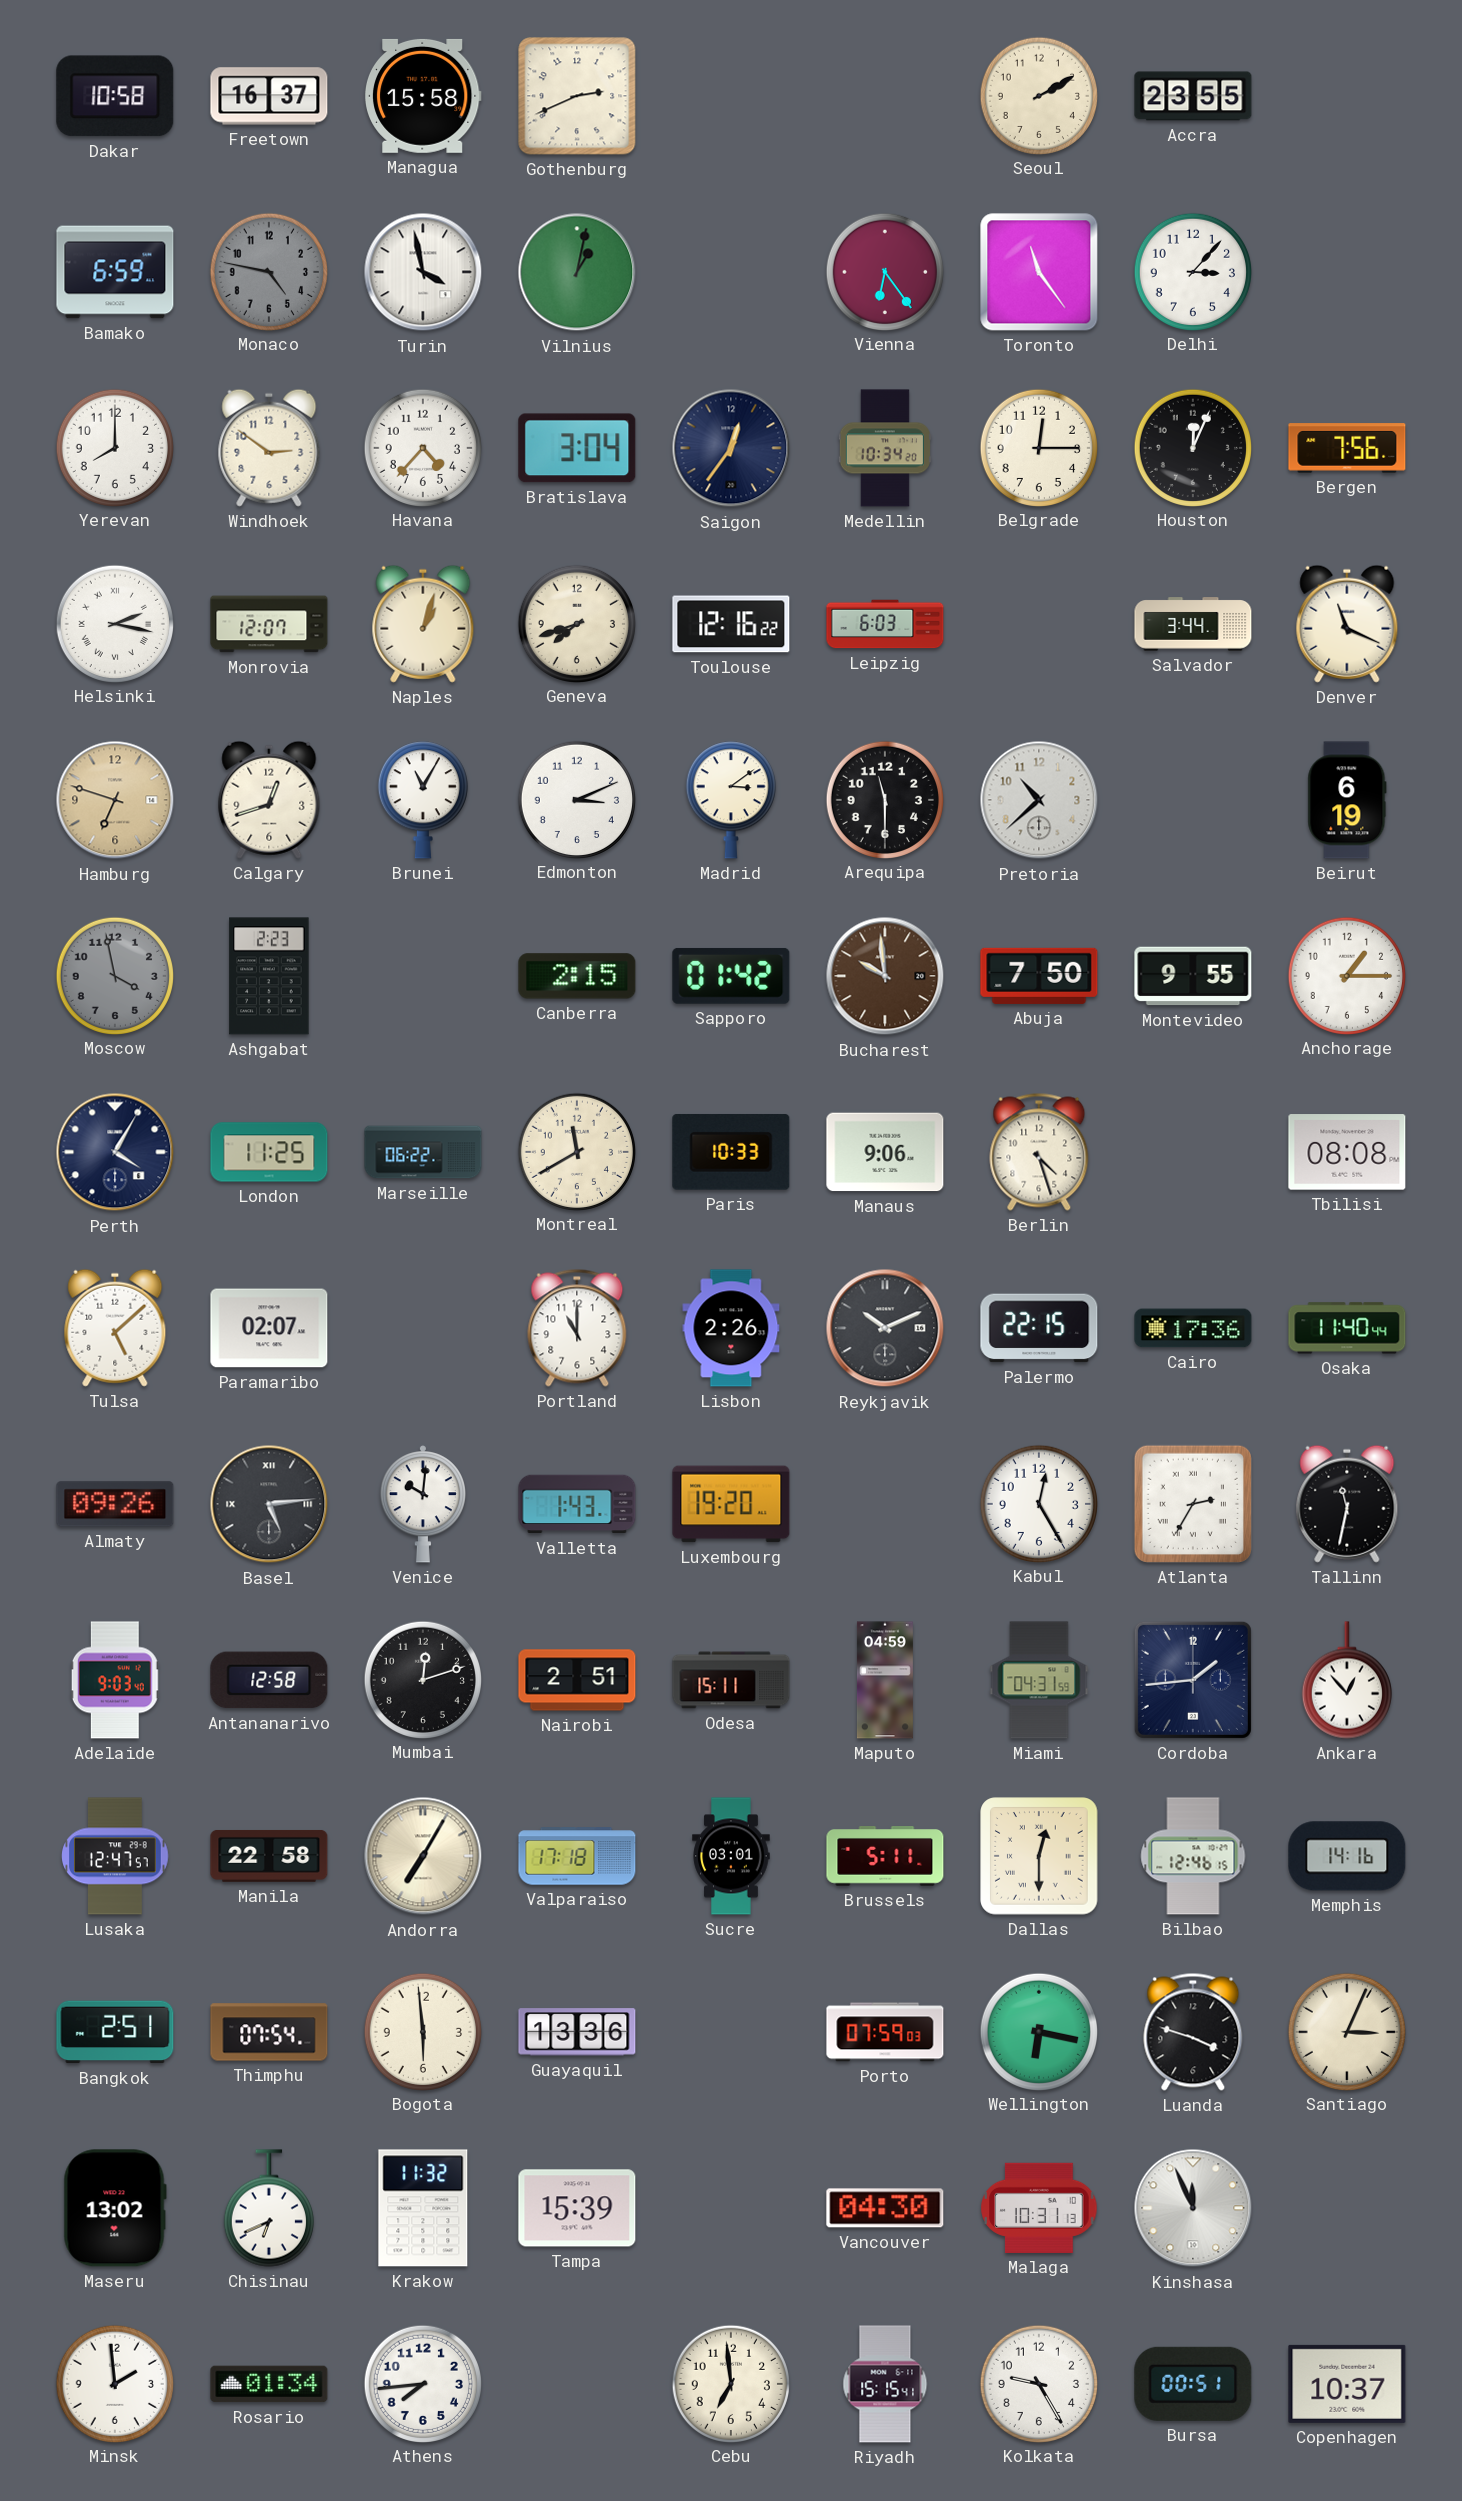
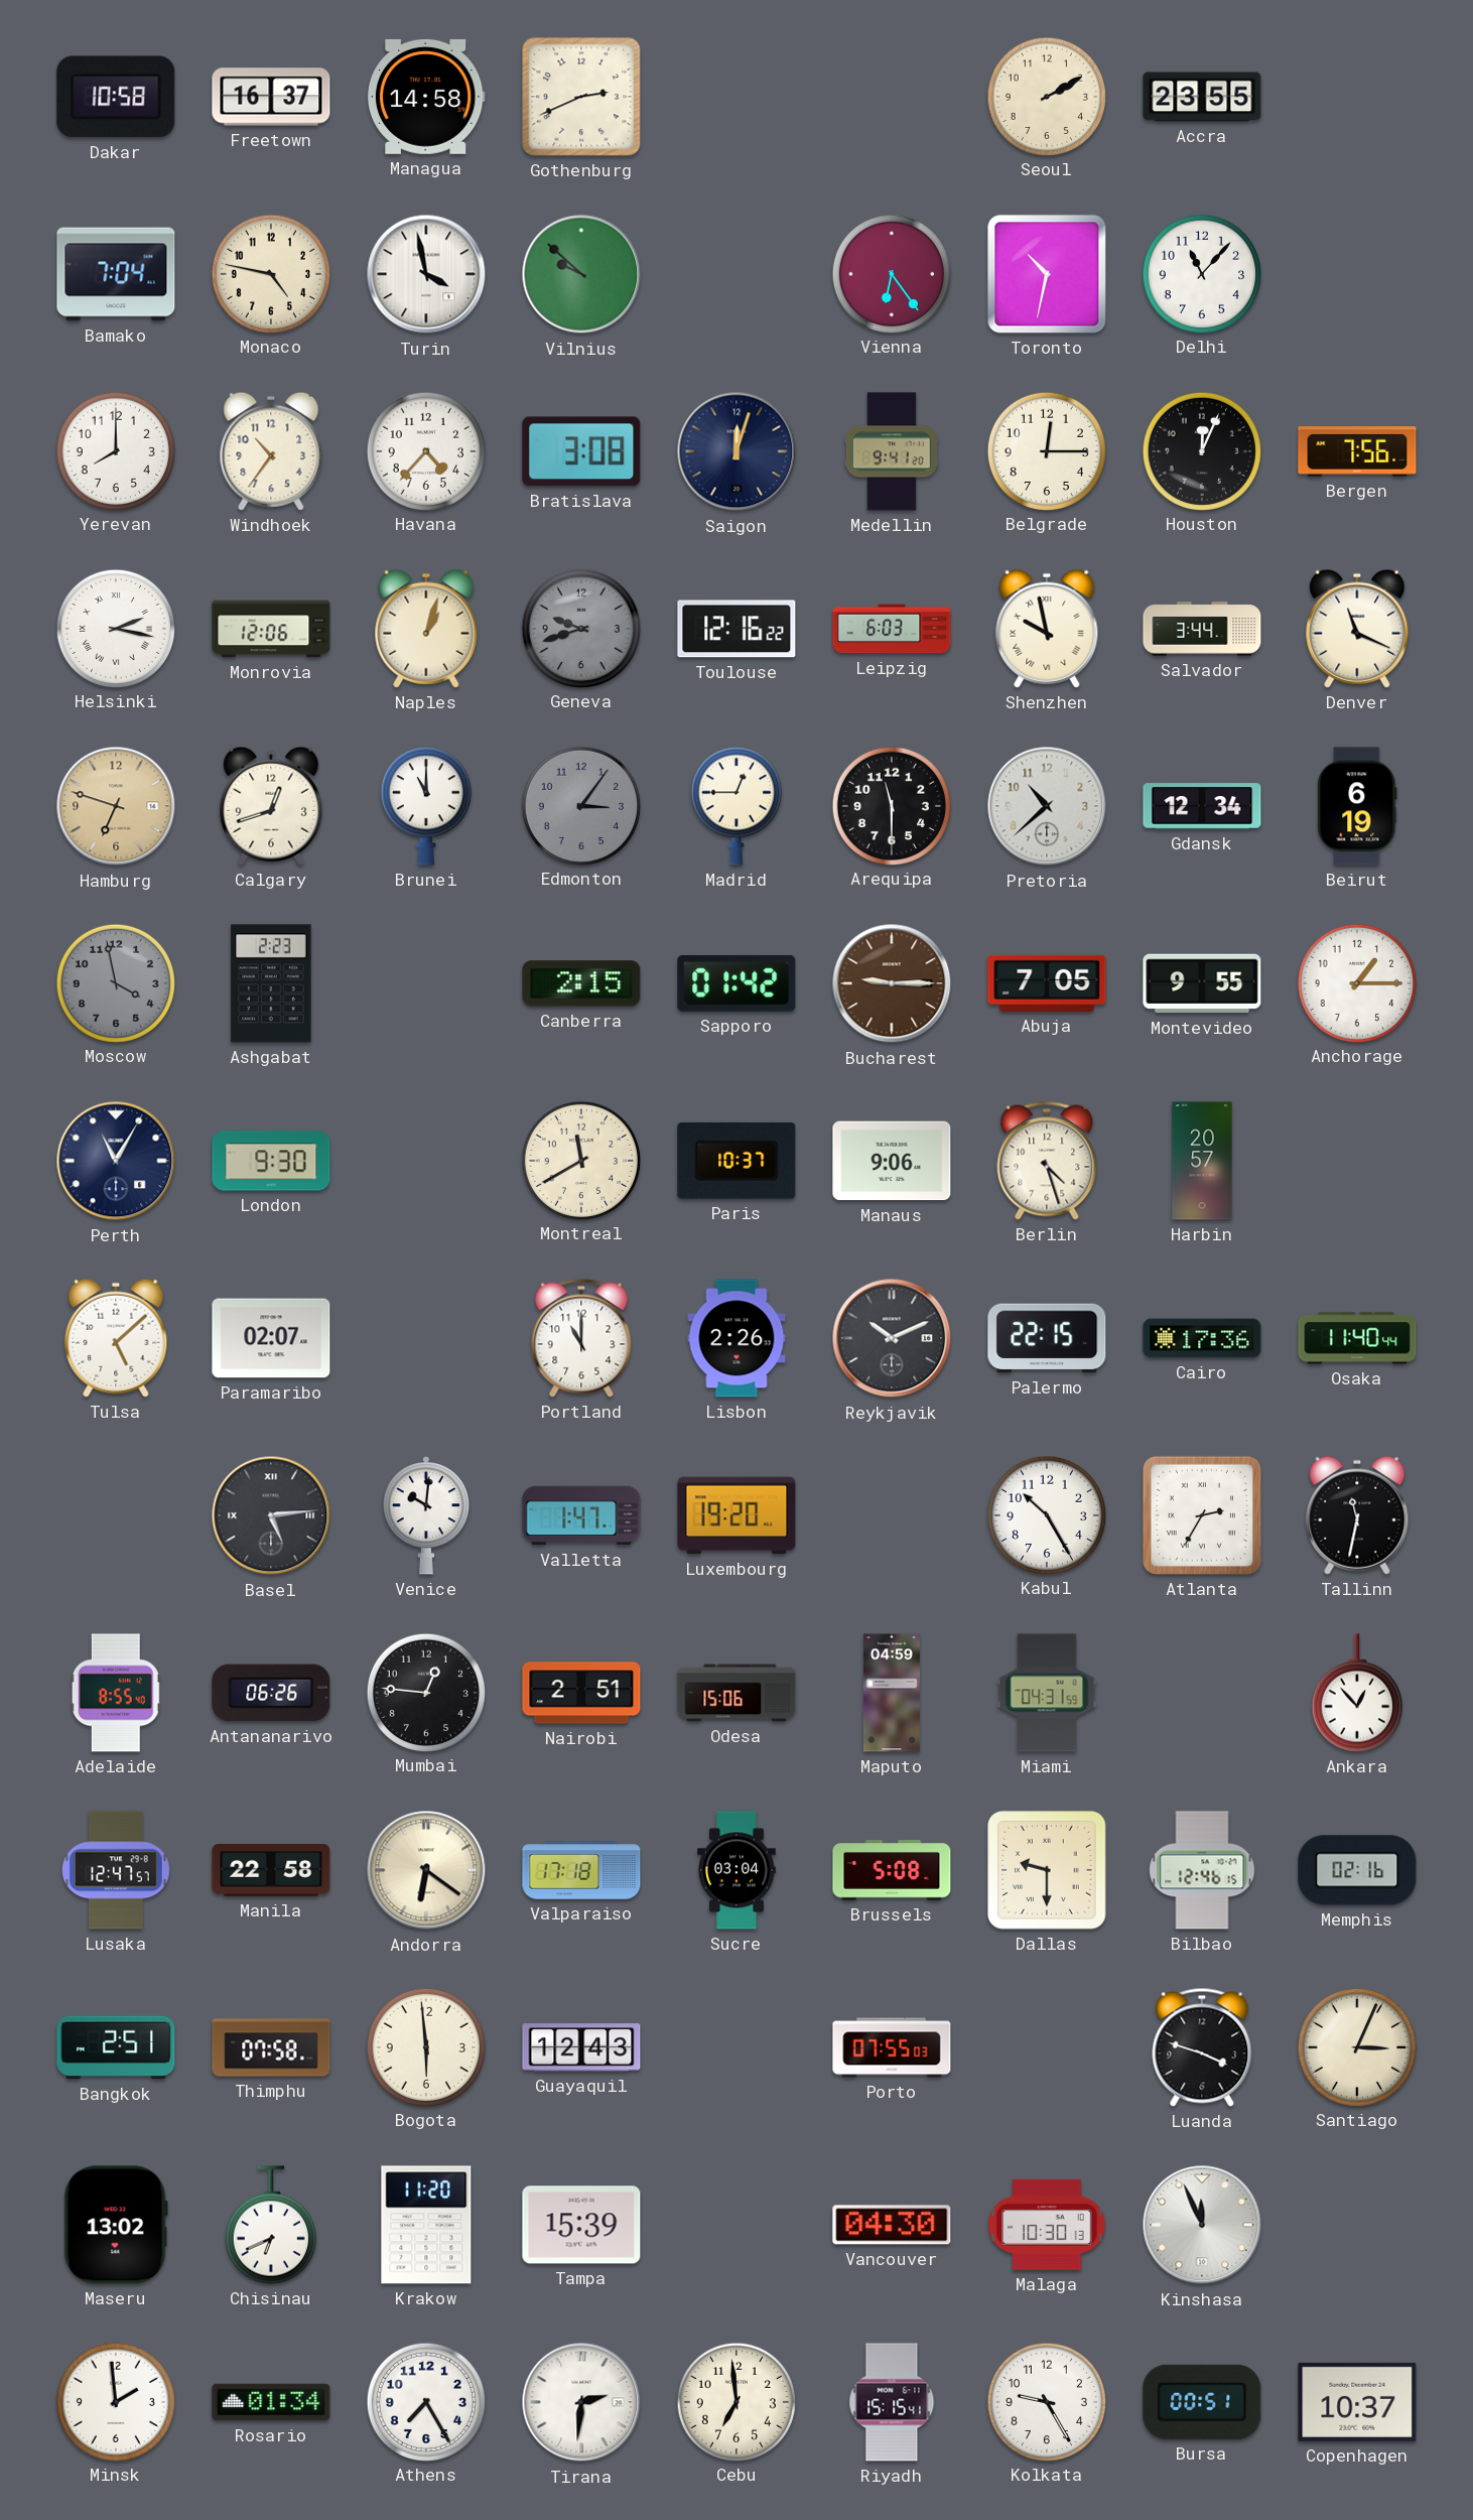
Managua: 15:58 -> 14:58 (426, 97)
Bamako: 6:59 -> 7:04 (116, 274)
Monaco dial: grey -> cream (270, 273)
Vilnius: 1:02 -> 9:52 (581, 274)
Toronto: 11:24 -> 10:32 (1047, 274)
Delhi: 3:07 -> 11:07 (1201, 273)
Windhoek: 2:51 -> 10:36 (271, 451)
Bratislava: 3:04 -> 3:08 (581, 451)
Saigon: 12:36 -> 12:03 (736, 451)
Medellin: 10:34 -> 9:41 (892, 451)
Monrovia: 12:07 -> 12:06 (271, 629)
Geneva: 7:42 -> 9:42 (580, 628)
Geneva dial: cream -> grey (580, 628)
Shenzhen: none -> 9:58 (1047, 629)
Brunei: 11:05 -> 11:00 (426, 806)
Edmonton: 3:11 -> 3:06 (580, 805)
Edmonton dial: white -> grey (580, 805)
Madrid: 3:09 -> 12:45 (736, 806)
Gdansk: none -> 12:34 (1202, 806)
Bucharest: 9:59 -> 9:15 (892, 983)
Abuja: 7:50 -> 7:05 (1047, 983)
Perth: 4:05 -> 11:05 (116, 1161)
London: 11:25 -> 9:30 (271, 1161)
Marseille: 06:22 -> none (423, 1152)
Paris: 10:33 -> 10:37 (736, 1161)
Harbin: none -> 20:57 (1202, 1161)
Tbilisi: 08:08 -> none (1347, 1152)
Almaty: 09:26 -> none (115, 1504)
Valletta: 1:43 -> 1:47 (581, 1515)
Kabul: 12:25 -> 10:25 (1046, 1514)
Adelaide: 9:03 -> 8:55 (116, 1693)
Antananarivo: 12:58 -> 06:26 (271, 1693)
Mumbai: 12:12 -> 12:46 (425, 1692)
Odesa: 15:11 -> 15:06 (736, 1693)
Cordoba: 1:44 -> none (1193, 1680)
Andorra: 7:05 -> 6:21 (426, 1870)
Sucre: 03:01 -> 03:04 (736, 1870)
Brussels: 5:11 -> 5:08 (892, 1871)
Dallas: 12:30 -> 9:30 (1047, 1870)
Memphis: 14:16 -> 02:16 (1357, 1870)
Thimphu: 07:54 -> 07:58 (271, 2047)
Guayaquil: 13:36 -> 12:43 (581, 2047)
Porto: 07:59 -> 07:55 (892, 2047)
Wellington: 6:17 -> none (1038, 2031)
Krakow: 11:32 -> 11:20 (426, 2225)
Malaga: 10:31 -> 10:30 (1047, 2225)
Athens: 7:44 -> 7:25 (425, 2401)
Tirana: none -> 2:31 (581, 2402)
